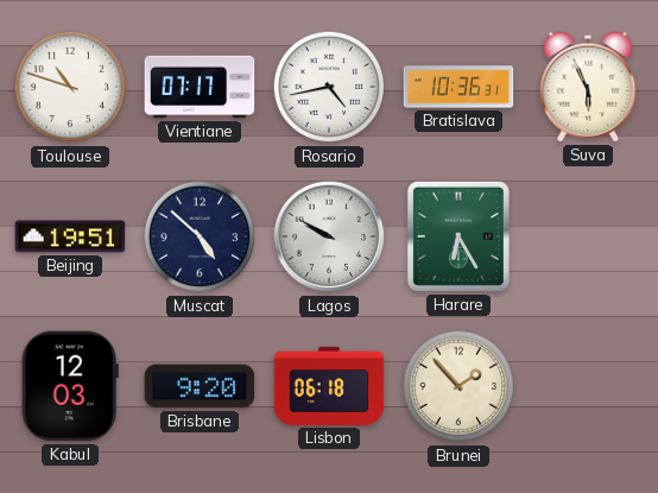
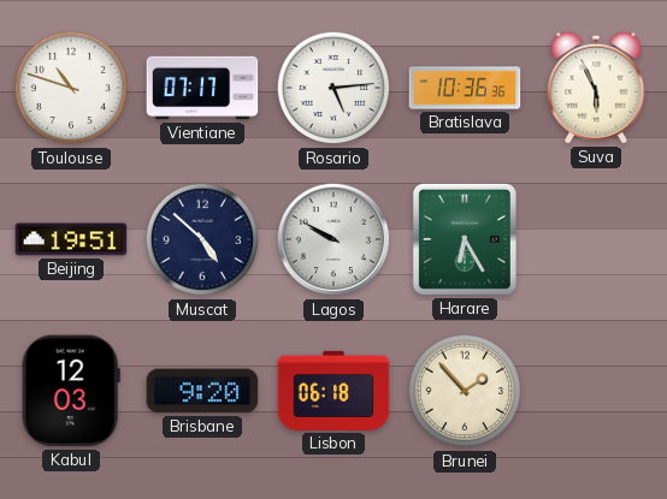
Rosario: 4:43 -> 5:14 (333, 88)
Bratislava: 10:36:31 -> 10:36:36 (465, 88)
